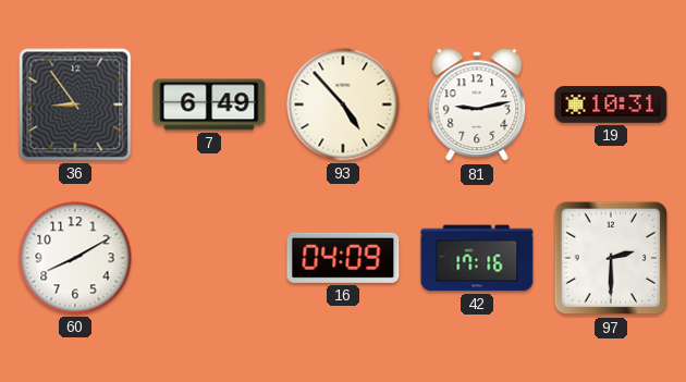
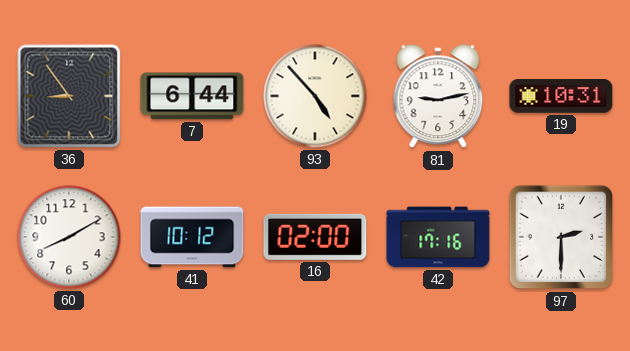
7: 6:49 -> 6:44 (192, 96)
41: none -> 10:12 (192, 237)
16: 04:09 -> 02:00 (315, 237)
